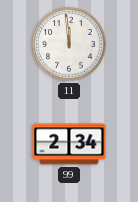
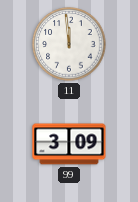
99: 2:34 -> 3:09 (69, 144)
